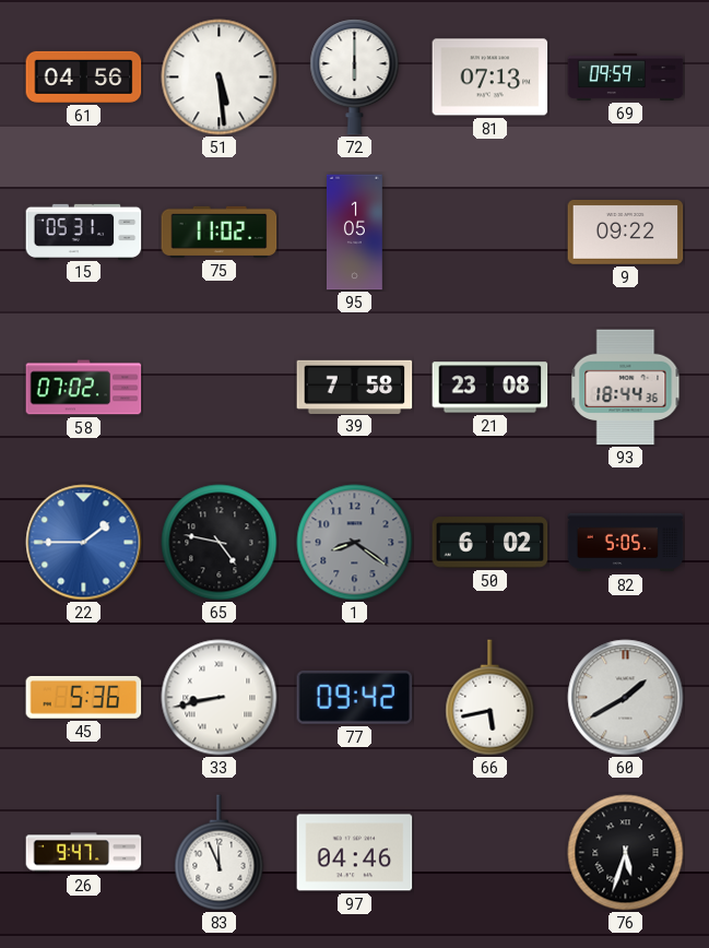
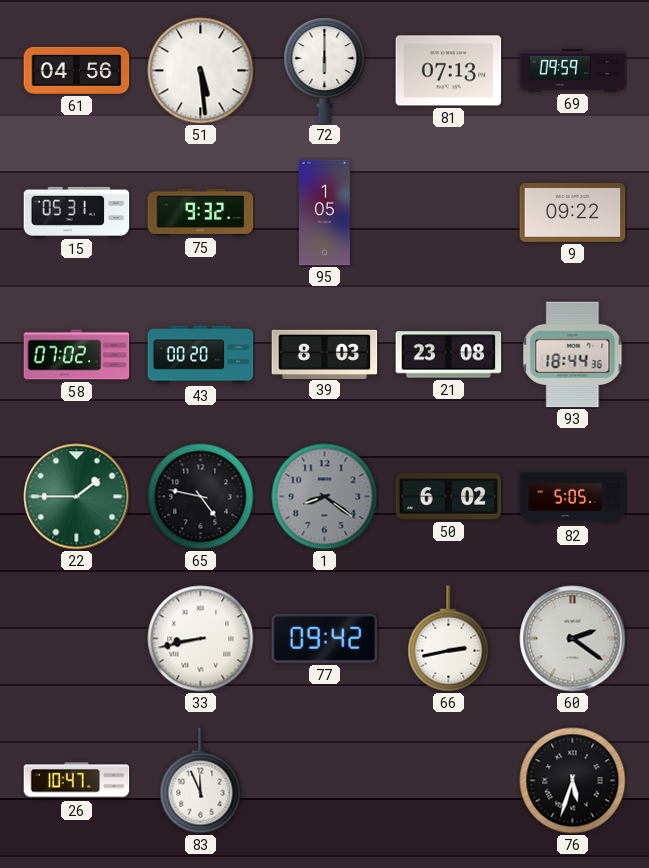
75: 11:02 -> 9:32 (201, 212)
43: none -> 00:20 (201, 355)
39: 7:58 -> 8:03 (325, 354)
22 dial: blue -> green (77, 497)
45: 5:36 -> none (84, 697)
66: 5:43 -> 2:43 (449, 639)
60: 1:40 -> 2:21 (573, 639)
26: 9:47 -> 10:47 (77, 781)
97: 04:46 -> none (355, 853)
